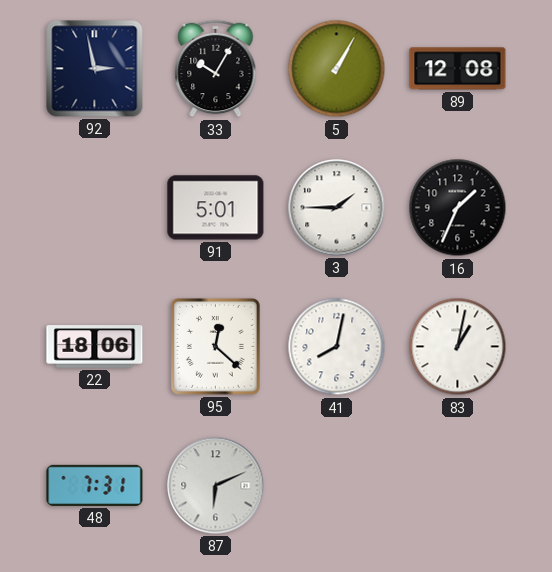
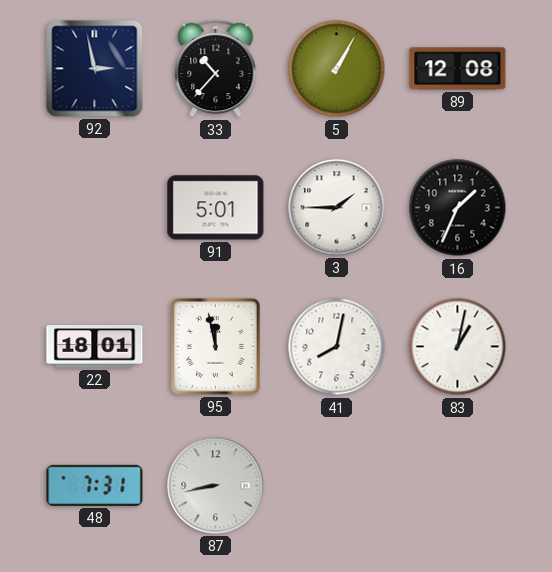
33: 10:05 -> 10:37 (216, 69)
22: 18:06 -> 18:01 (95, 347)
95: 12:22 -> 11:58 (215, 346)
87: 6:11 -> 8:43 (216, 486)
